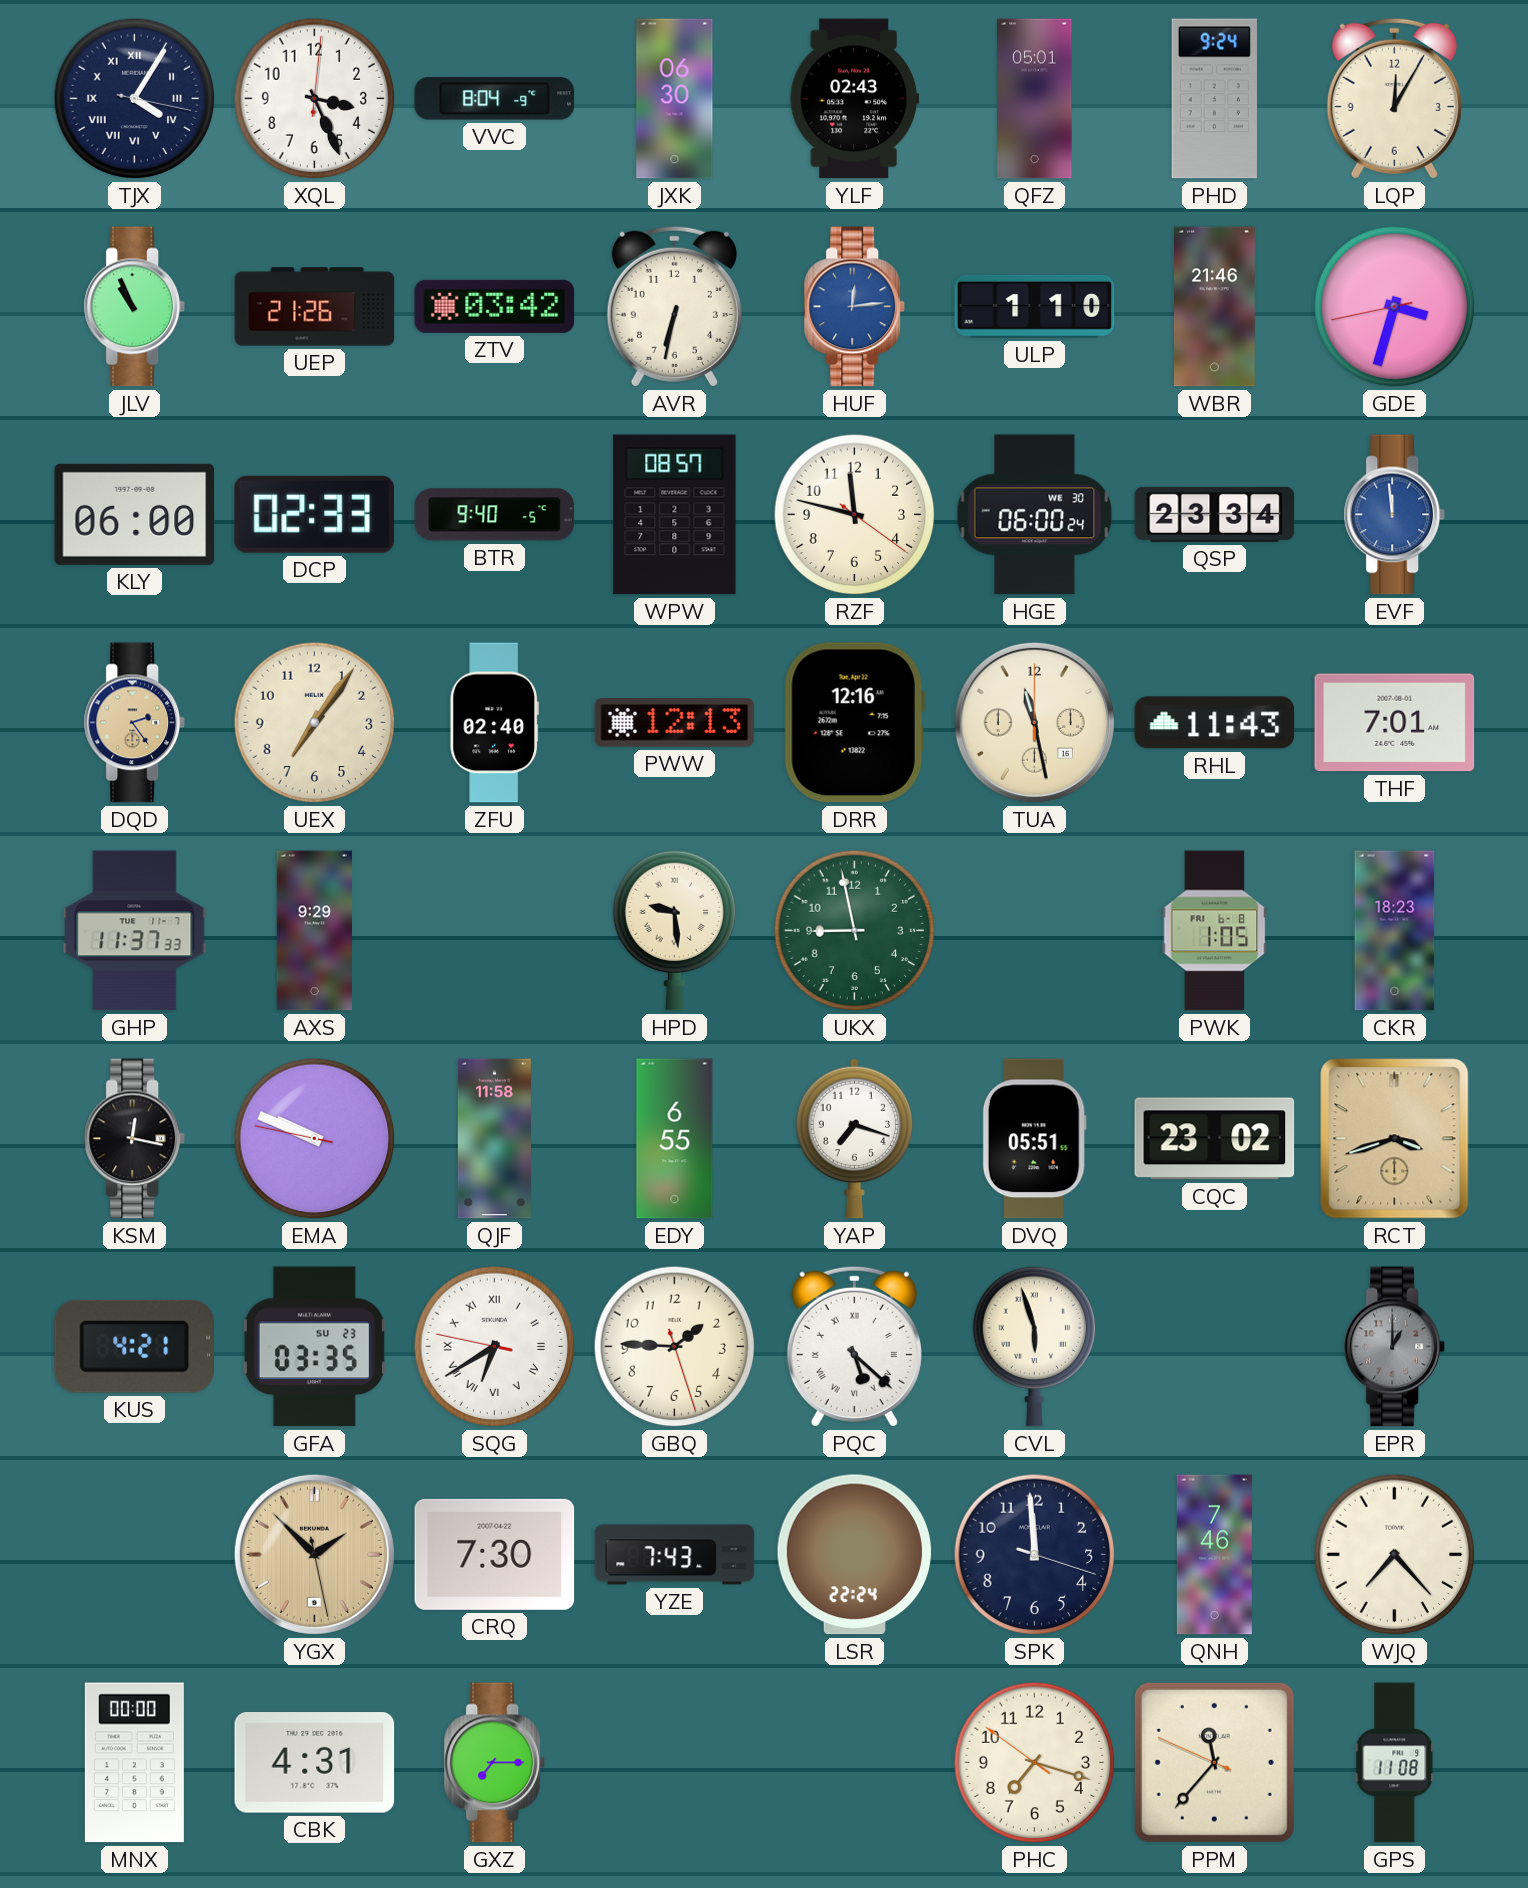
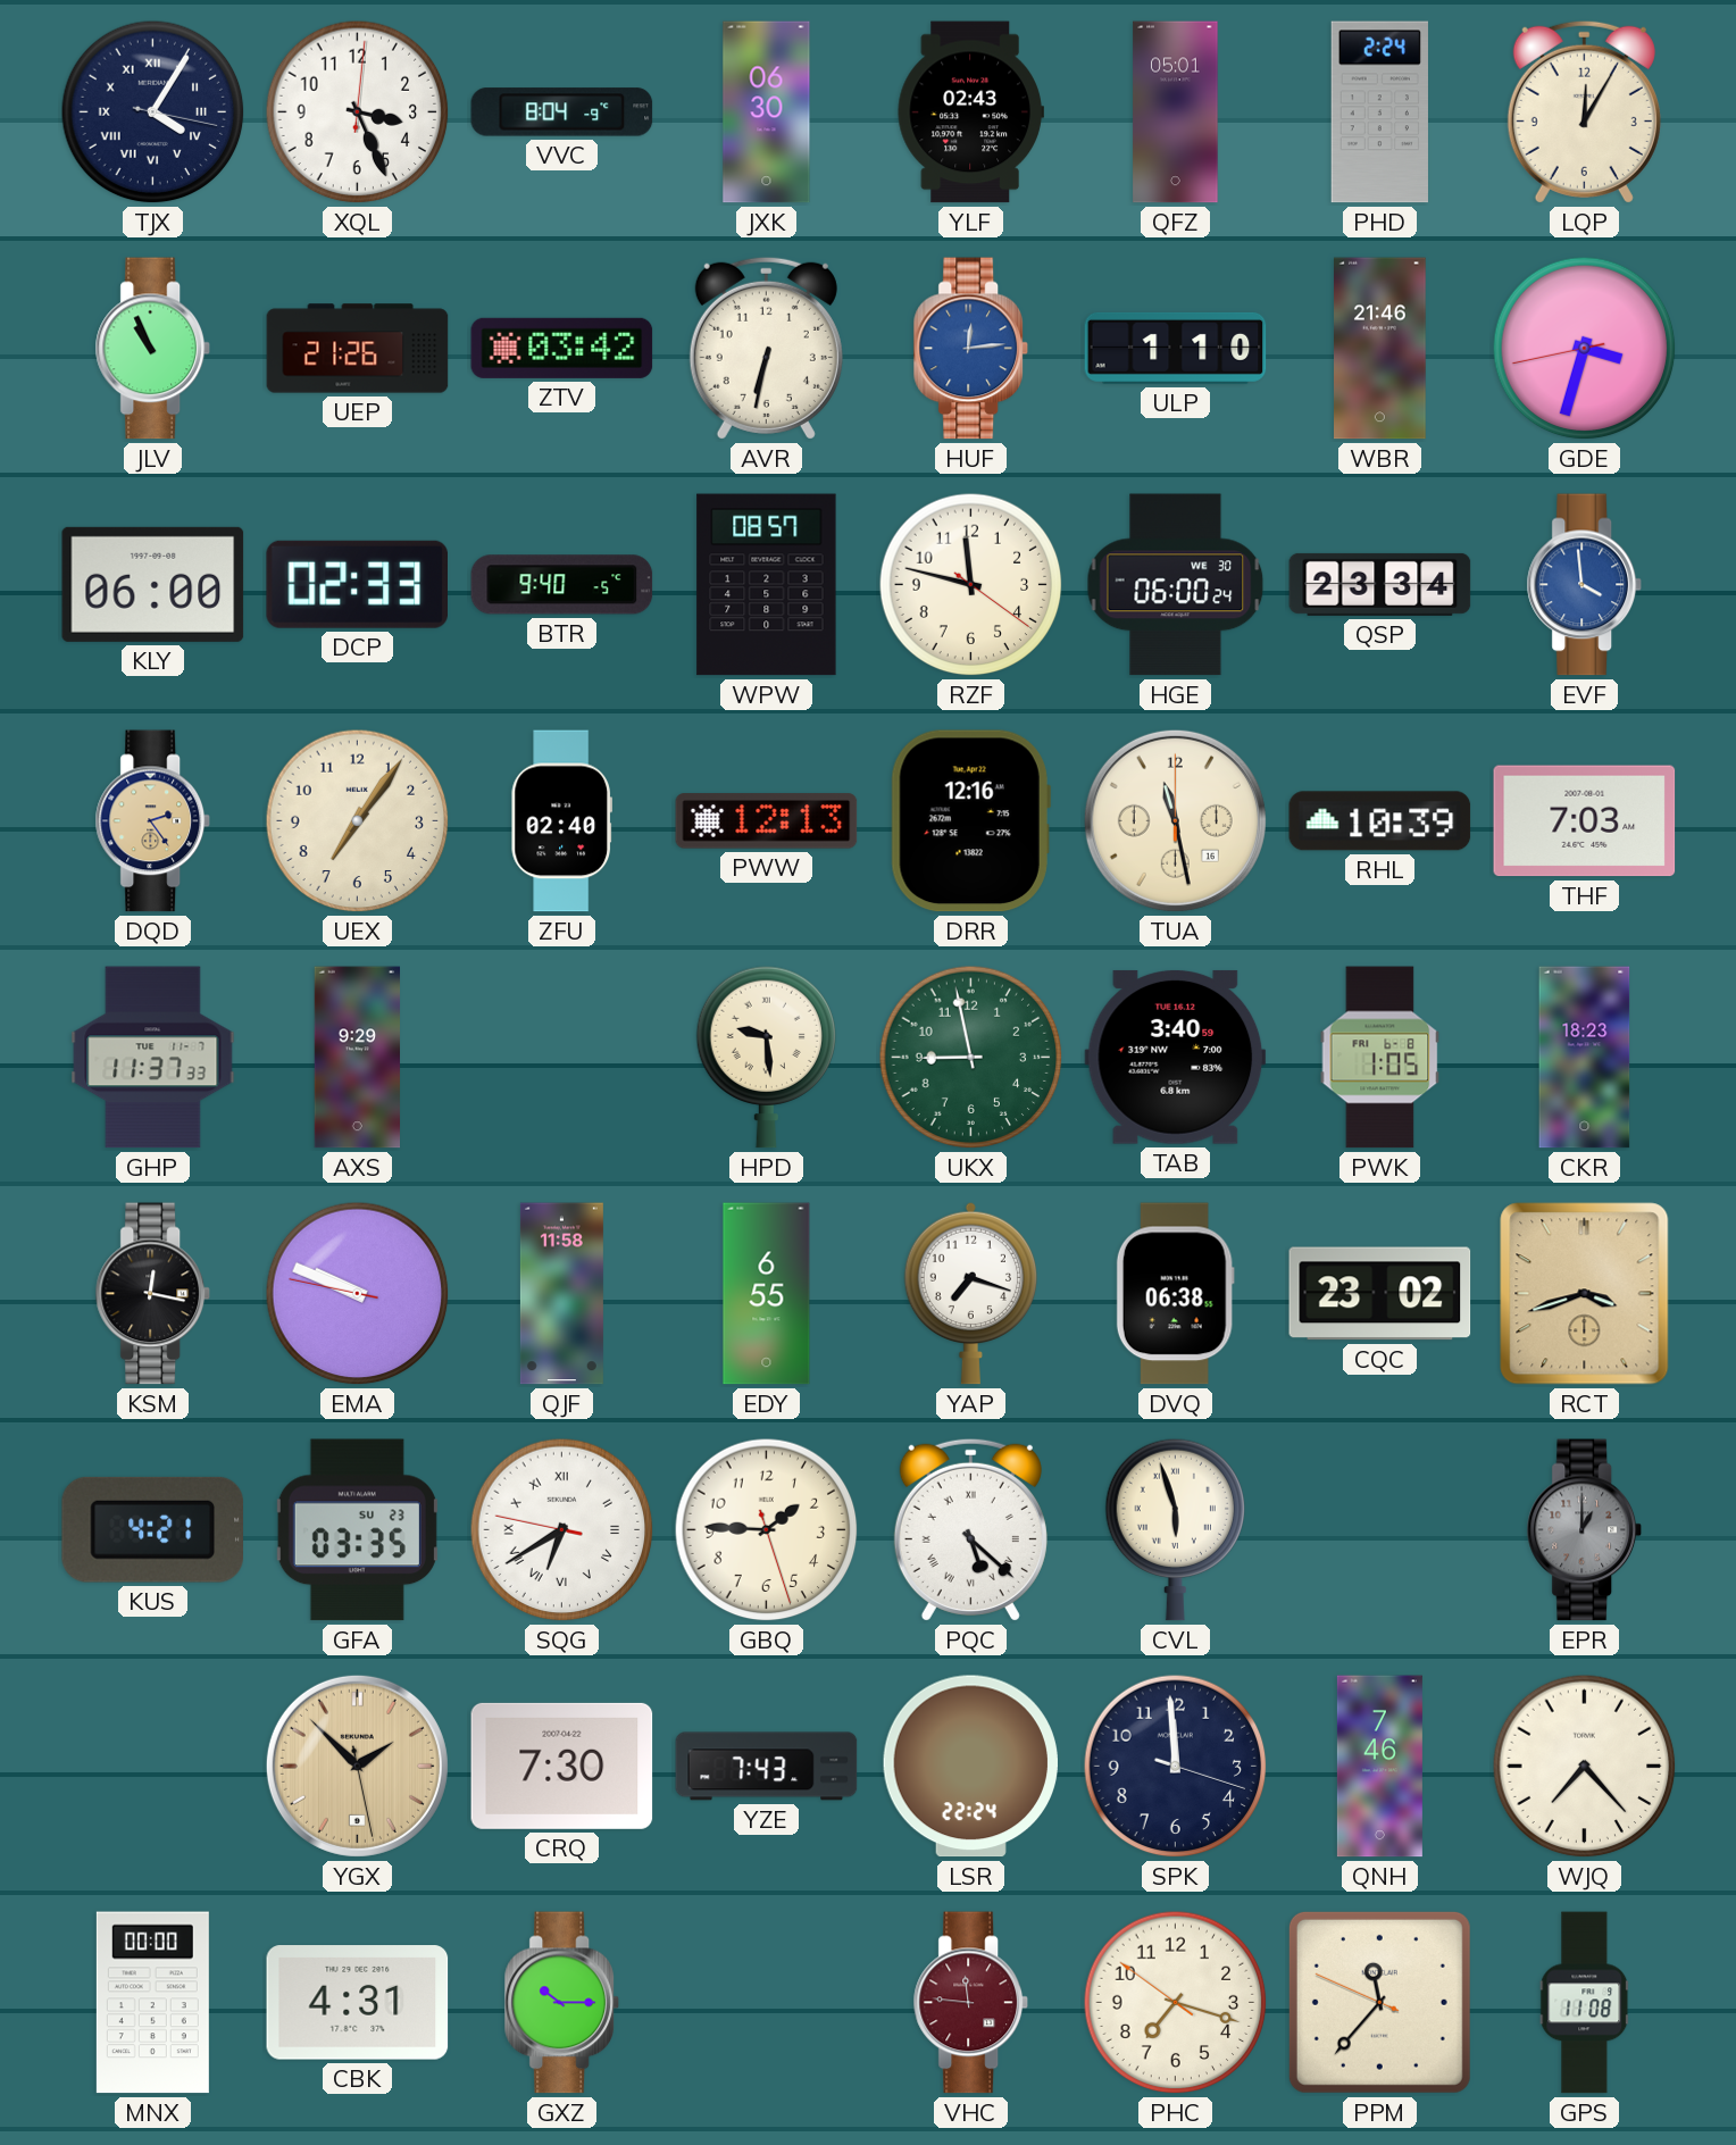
PHD: 9:24 -> 2:24 (1379, 112)
EVF: 11:59 -> 3:59 (1584, 585)
RHL: 11:43 -> 10:39 (1380, 821)
THF: 7:01 -> 7:03 (1585, 821)
TAB: none -> 3:40 (1176, 1057)
DVQ: 05:51 -> 06:38 (1175, 1294)
GXZ: 7:15 -> 10:15 (561, 2003)
VHC: none -> 11:46 (970, 2003)
